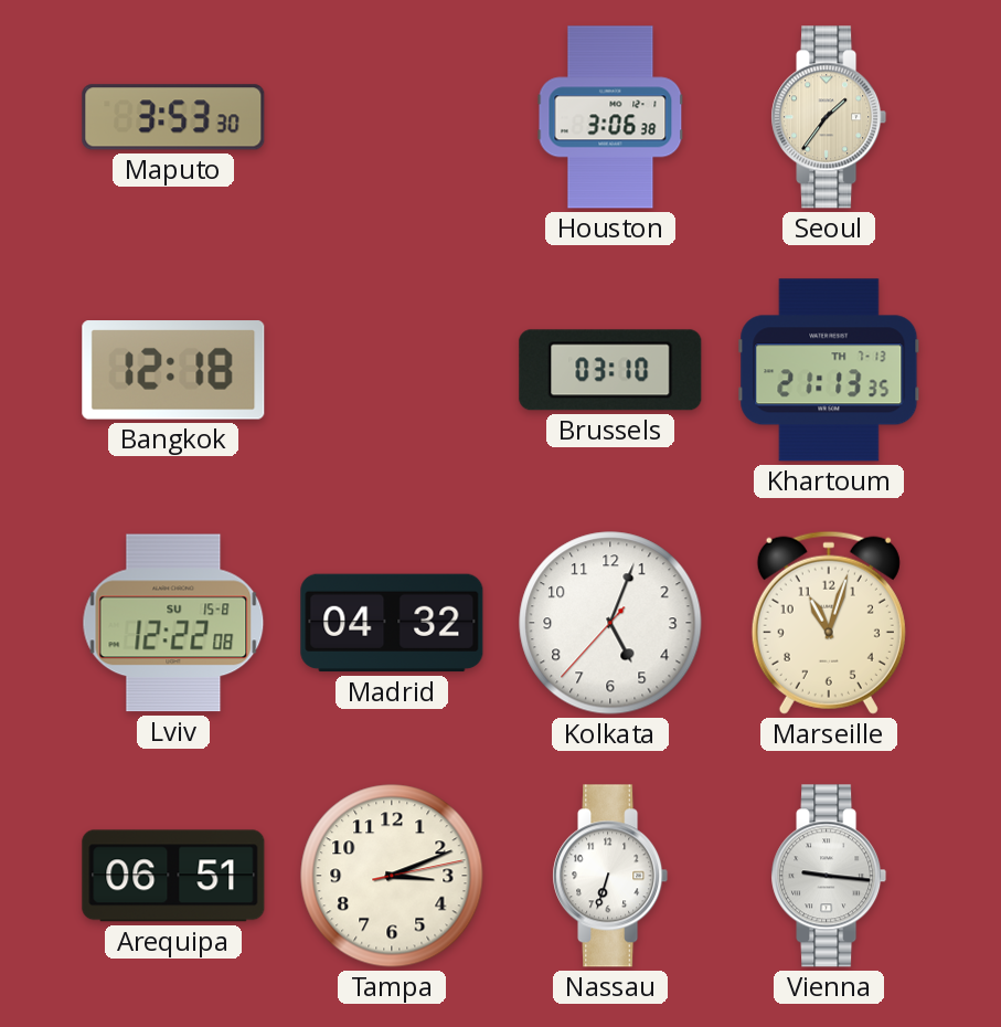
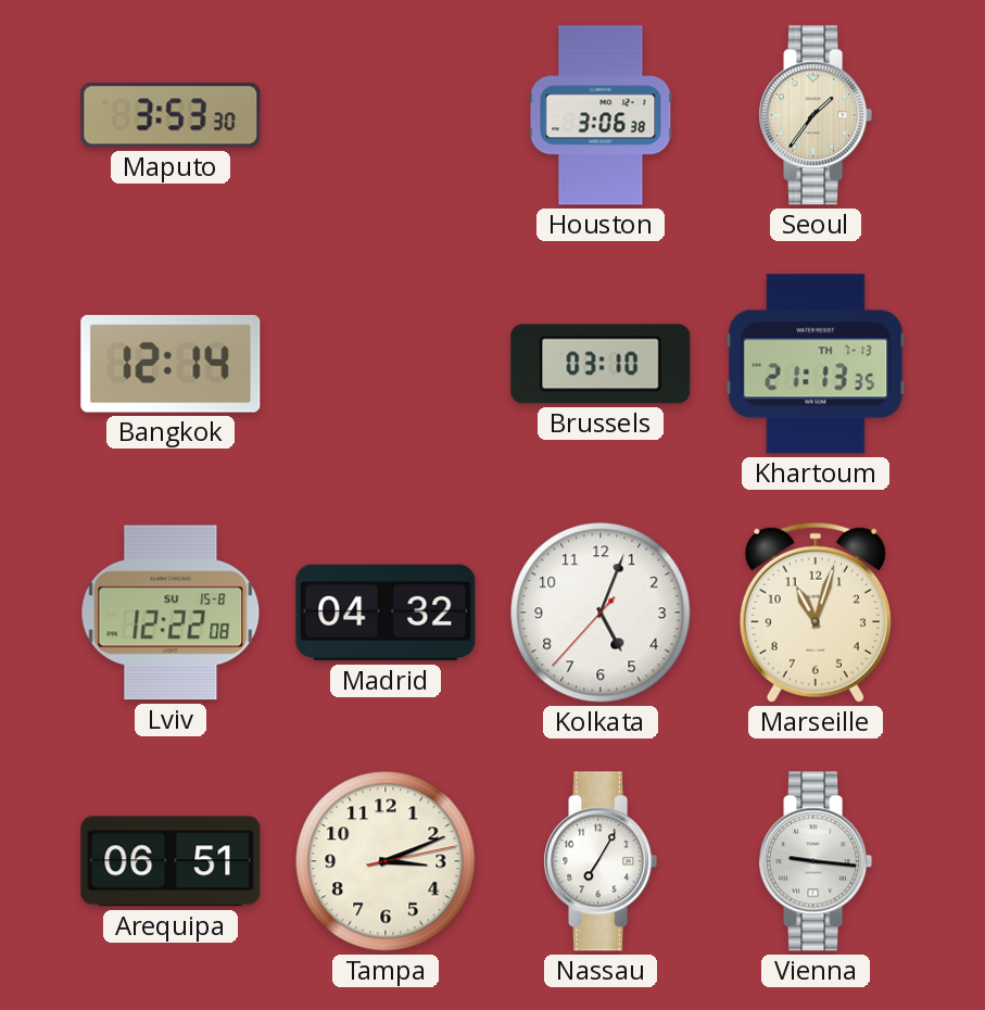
Bangkok: 12:18 -> 12:14 (171, 364)
Nassau: 6:33 -> 7:05 (601, 861)
